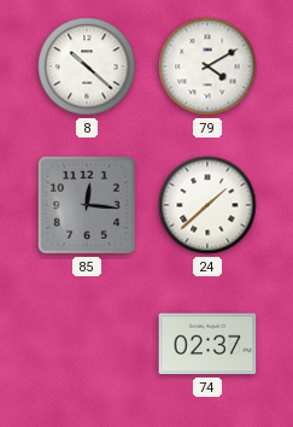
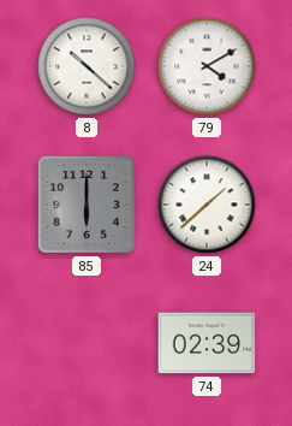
85: 12:16 -> 6:00 (87, 205)
74: 02:37 -> 02:39 (207, 343)
